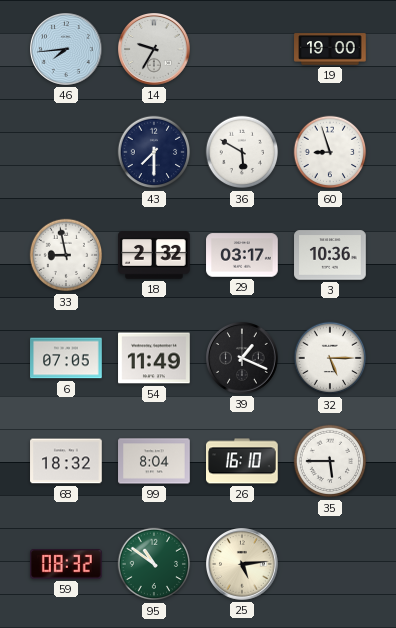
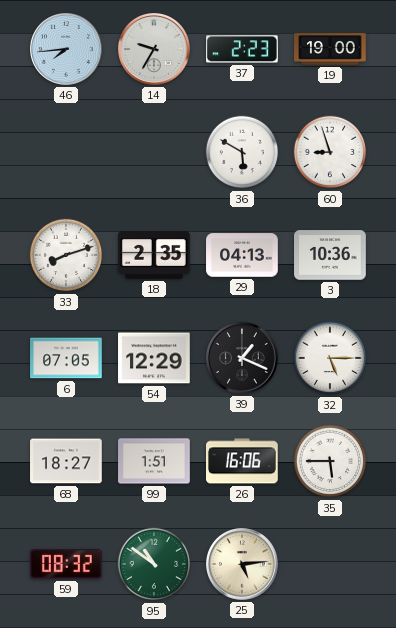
37: none -> 2:23 (243, 49)
43: 7:30 -> none (154, 152)
33: 8:58 -> 8:12 (66, 255)
18: 2:32 -> 2:35 (154, 256)
29: 03:17 -> 04:13 (242, 255)
54: 11:49 -> 12:29 (154, 358)
68: 18:32 -> 18:27 (66, 461)
99: 8:04 -> 1:51 (154, 461)
26: 16:10 -> 16:06 (242, 461)
